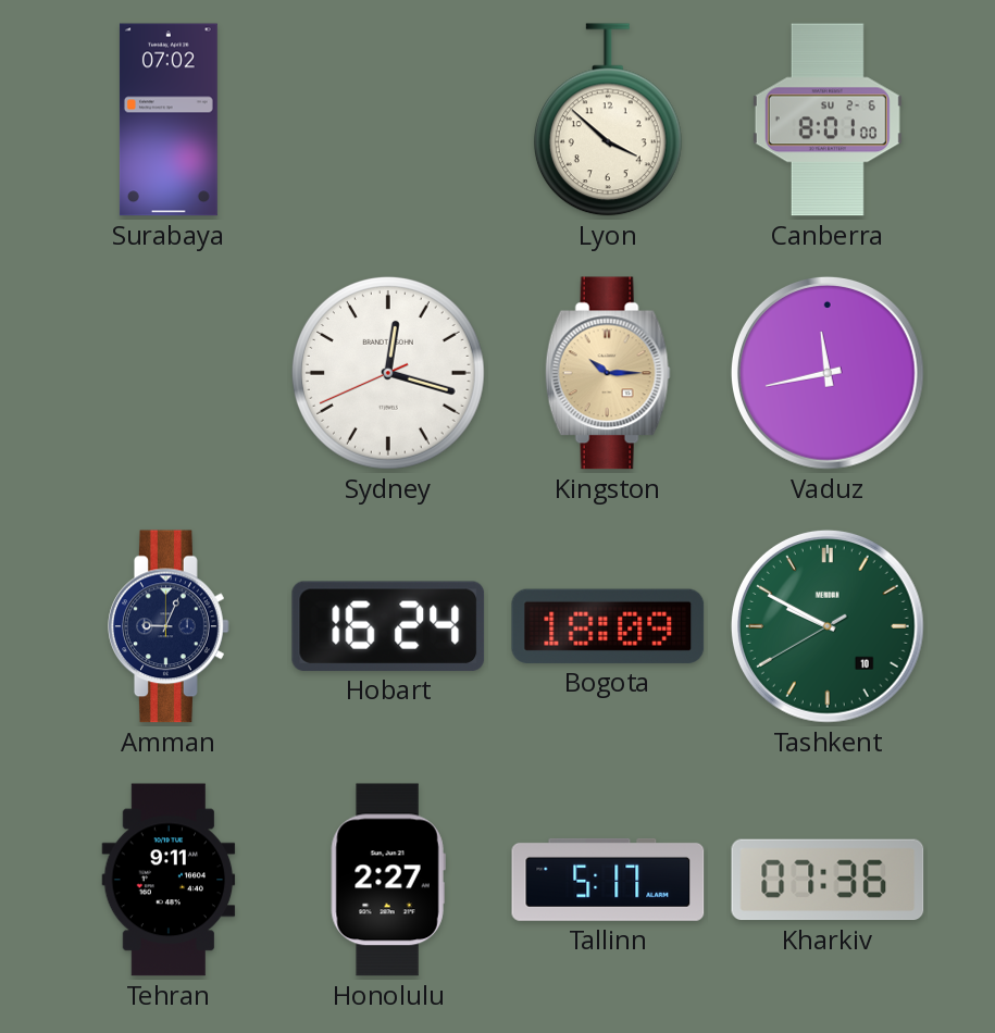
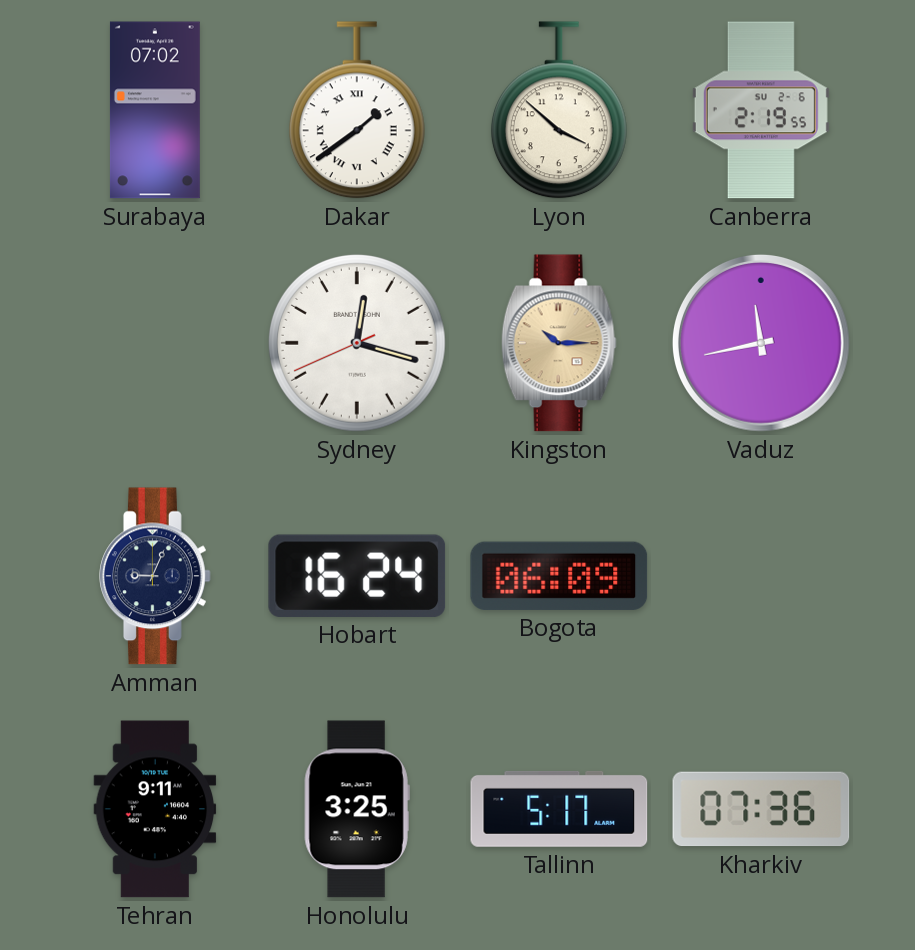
Dakar: none -> 1:39 (357, 110)
Canberra: 8:01 -> 2:19 (761, 110)
Bogota: 18:09 -> 06:09 (559, 576)
Tashkent: 9:49 -> none (828, 626)
Honolulu: 2:27 -> 3:25 (357, 809)
